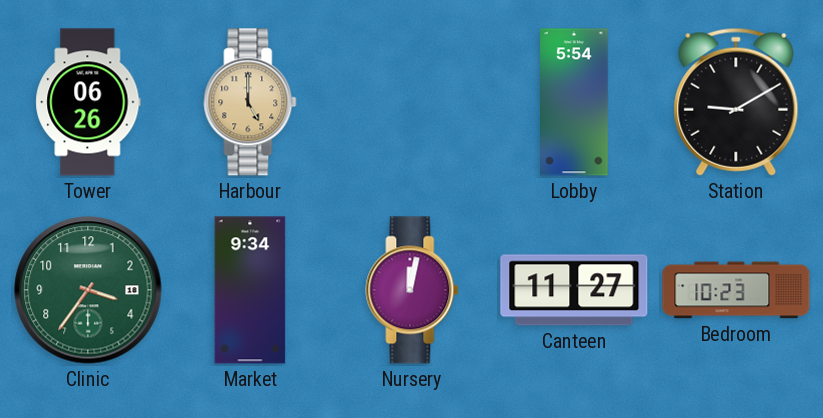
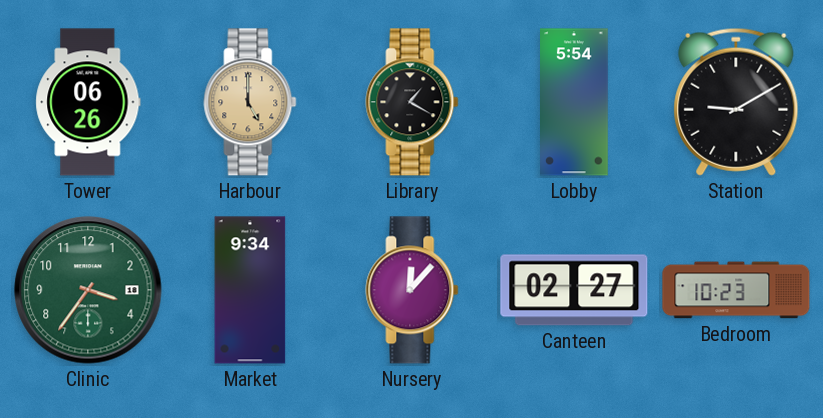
Library: none -> 1:20 (412, 102)
Nursery: 12:02 -> 12:07 (412, 290)
Canteen: 11:27 -> 02:27 (574, 290)
